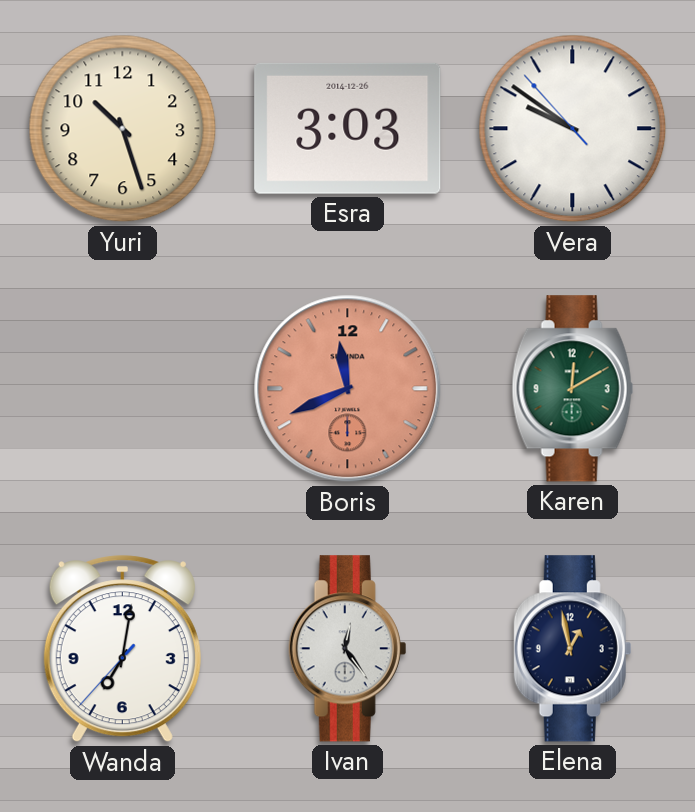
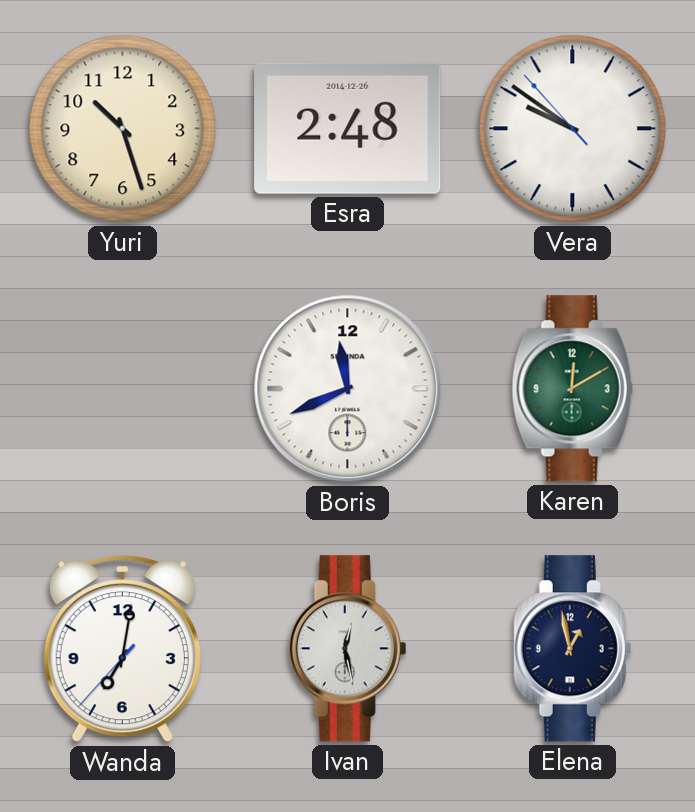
Esra: 3:03 -> 2:48 (348, 128)
Boris dial: salmon -> white (348, 389)
Ivan: 12:24 -> 12:28 (348, 649)
